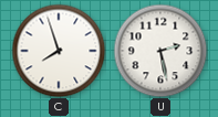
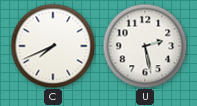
C: 7:57 -> 7:41 (53, 46)
